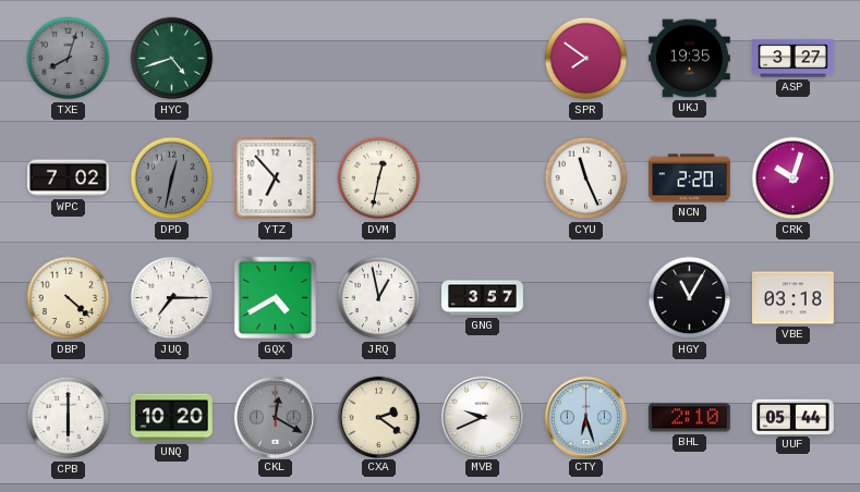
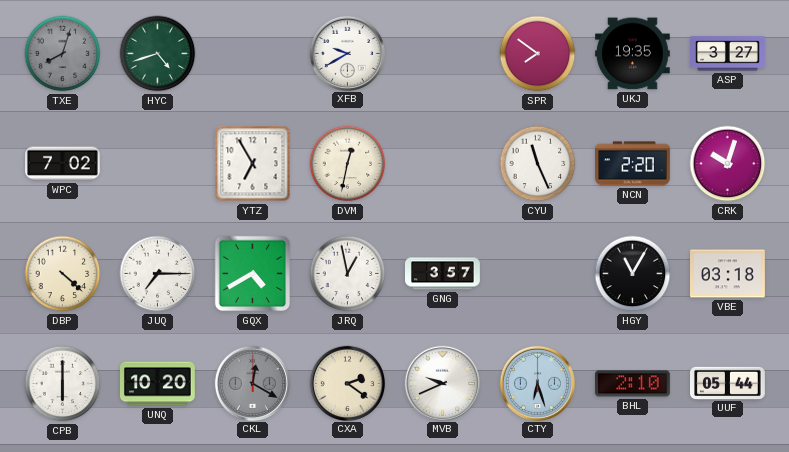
XFB: none -> 9:40 (347, 53)
DPD: 12:32 -> none (172, 179)
YTZ: 6:53 -> 6:55 (253, 164)
